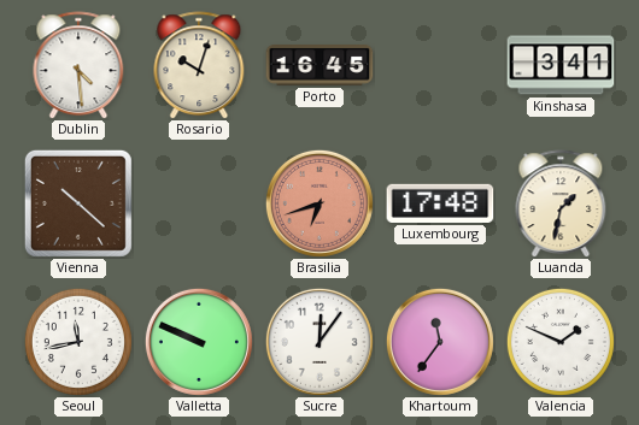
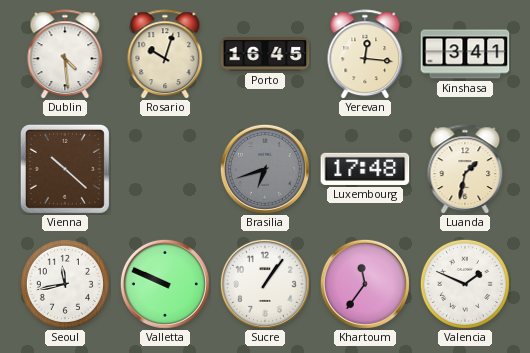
Yerevan: none -> 12:16 (365, 54)
Brasilia dial: salmon -> grey (265, 169)
Sucre: 12:06 -> 1:06 (265, 284)
